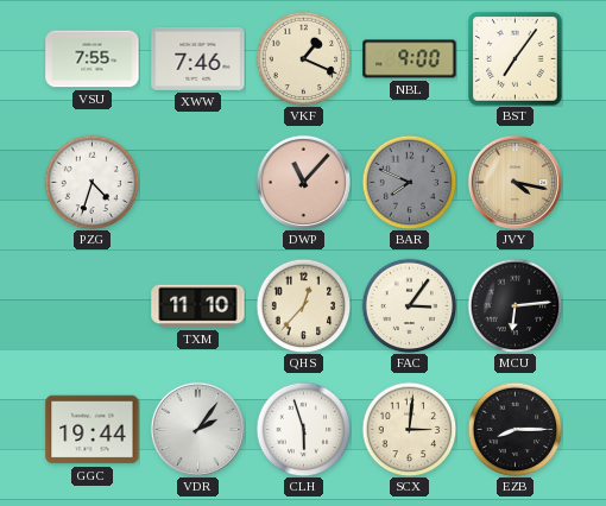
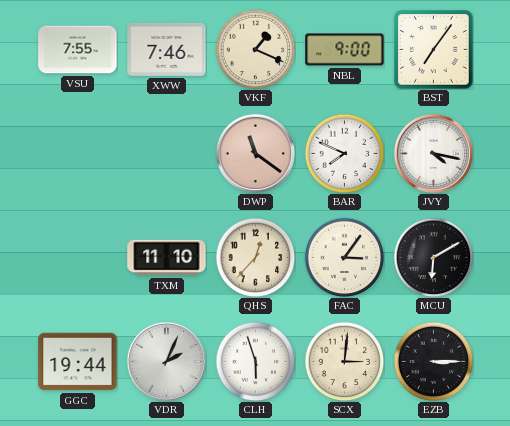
PZG: 4:33 -> none (91, 182)
DWP: 11:07 -> 11:21 (255, 153)
BAR dial: grey -> white (344, 153)
JVY dial: champagne -> white (433, 153)
MCU: 6:14 -> 6:10 (433, 257)
VDR: 2:06 -> 2:04 (166, 361)
EZB: 8:15 -> 3:15 (433, 361)
